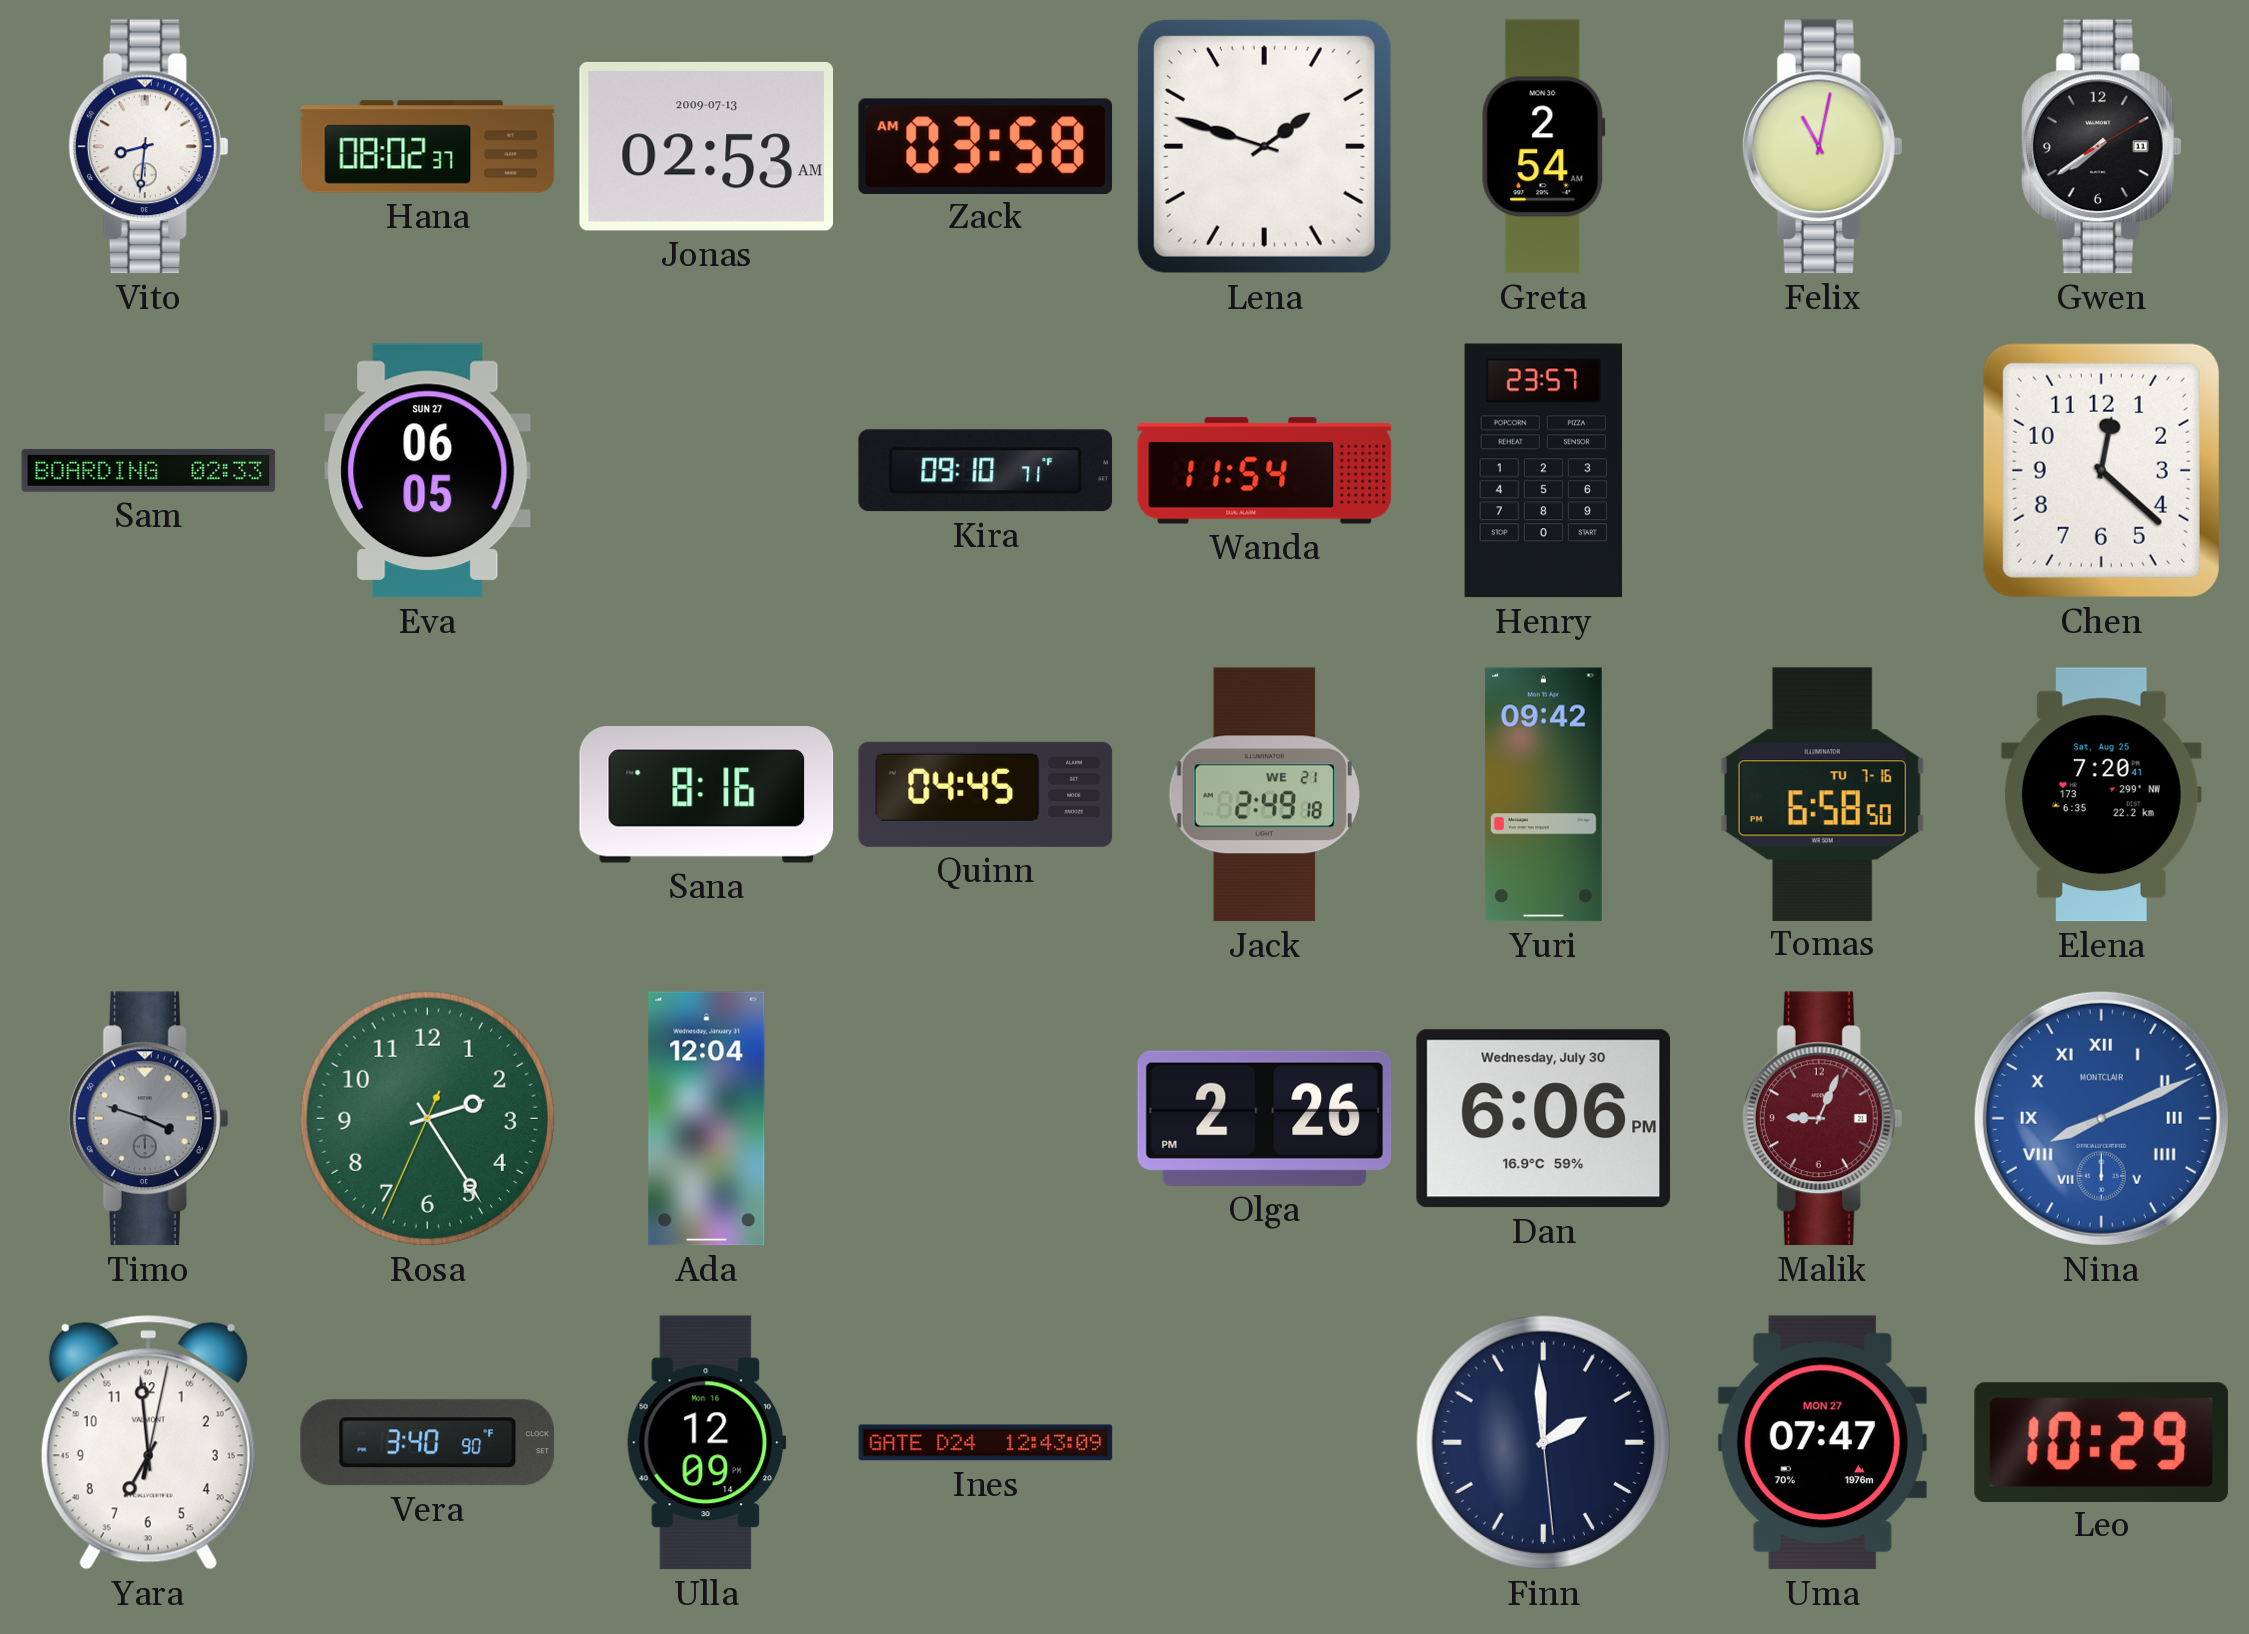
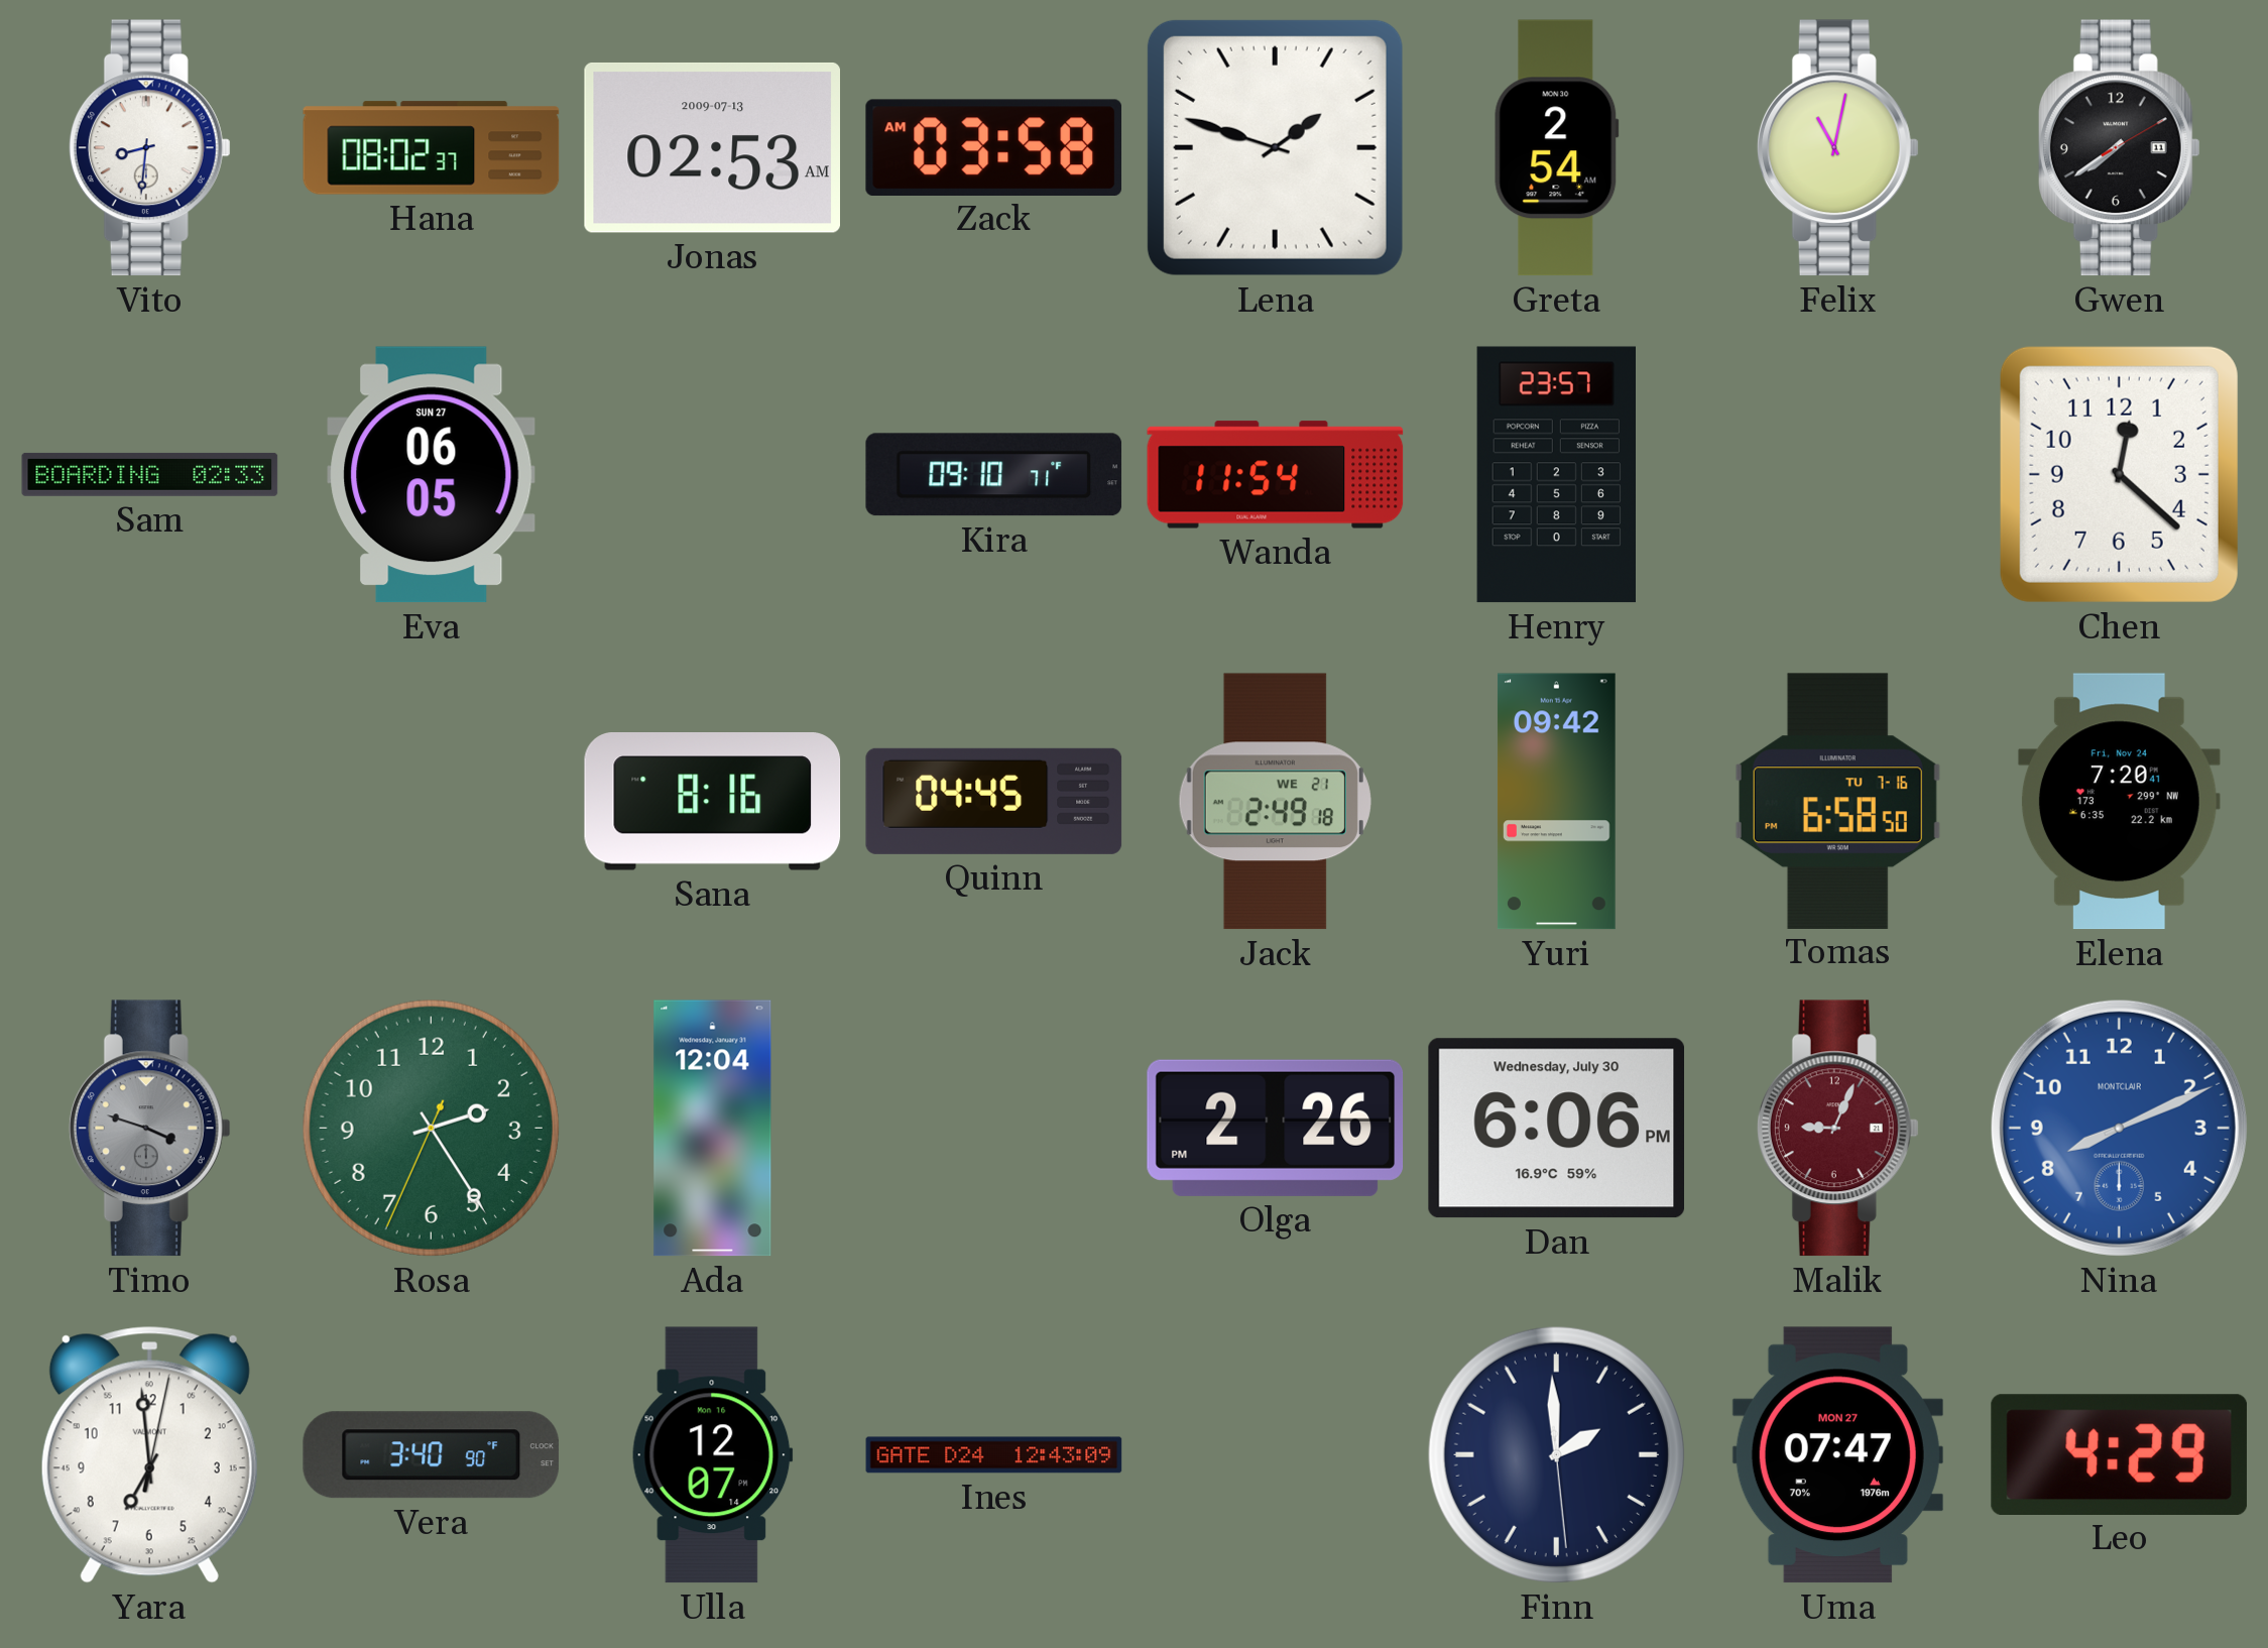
Elena date: Sat, Aug 25 -> Fri, Nov 24 (2119, 802)
Nina numerals: Roman -> Arabic (2119, 1128)
Ulla: 12:09 -> 12:07 (712, 1455)
Leo: 10:29 -> 4:29 (2119, 1454)
